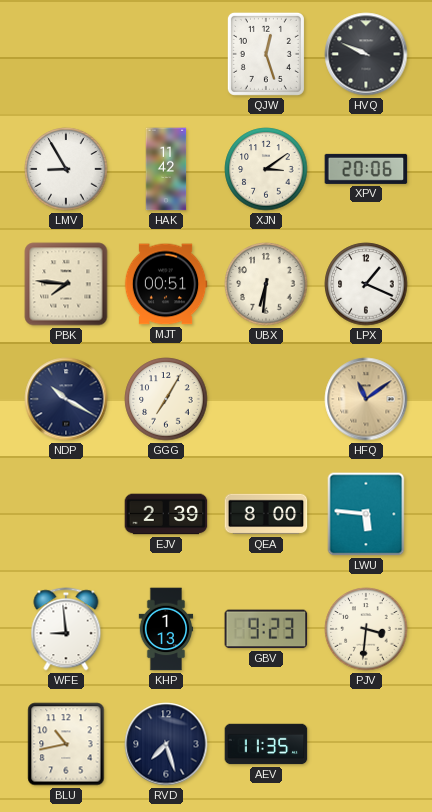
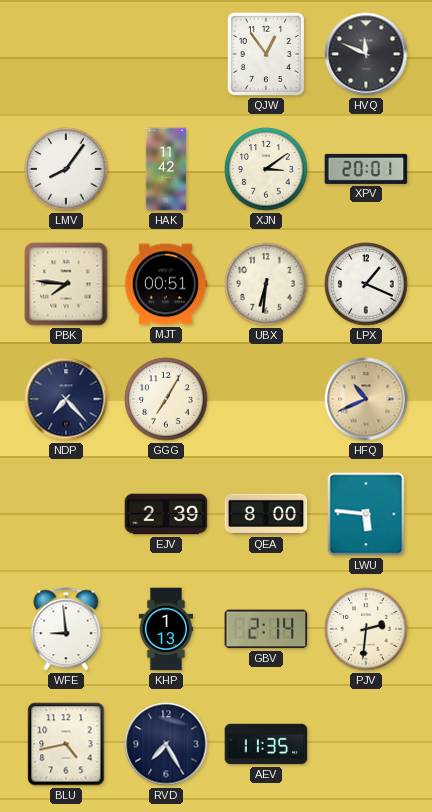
QJW: 12:27 -> 12:54 (266, 54)
HVQ: 9:49 -> 11:49 (366, 54)
LMV: 8:55 -> 8:06 (66, 169)
XPV: 20:06 -> 20:01 (366, 169)
NDP: 10:20 -> 7:23 (66, 399)
HFQ: 11:09 -> 10:41 (366, 399)
GBV: 9:23 -> 2:14 (266, 629)
PJV: 3:31 -> 2:31 (366, 629)
BLU: 10:43 -> 4:43 (66, 744)
RVD: 7:27 -> 7:25 (166, 744)
